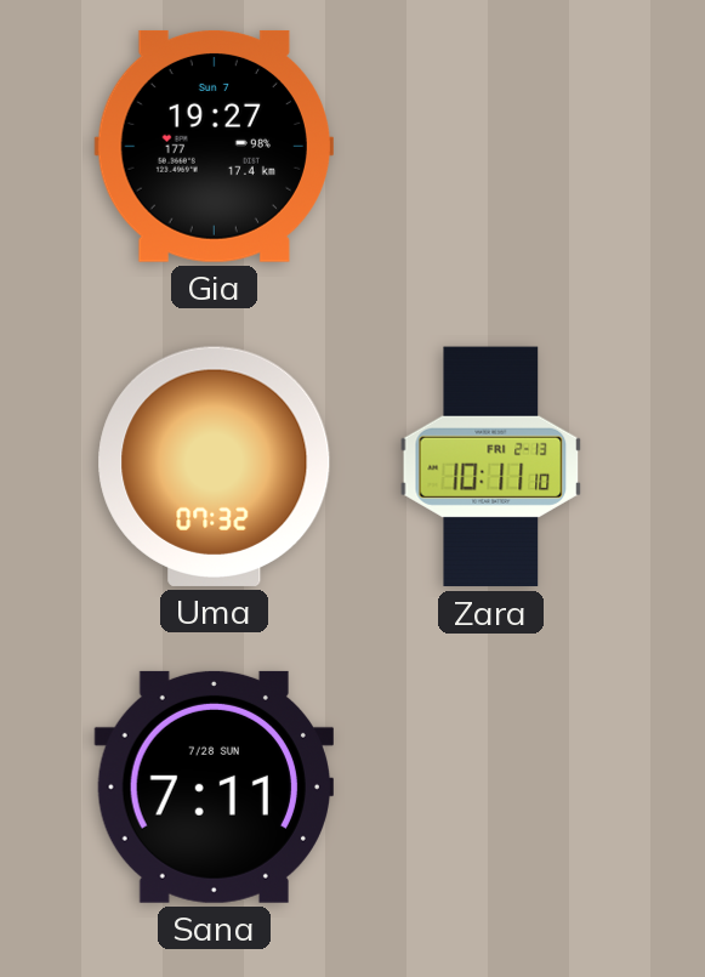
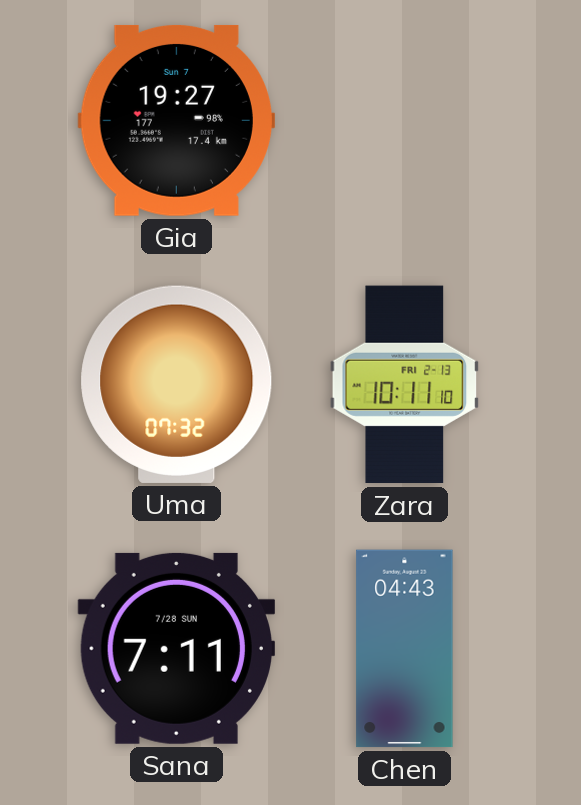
Chen: none -> 04:43 (405, 649)
